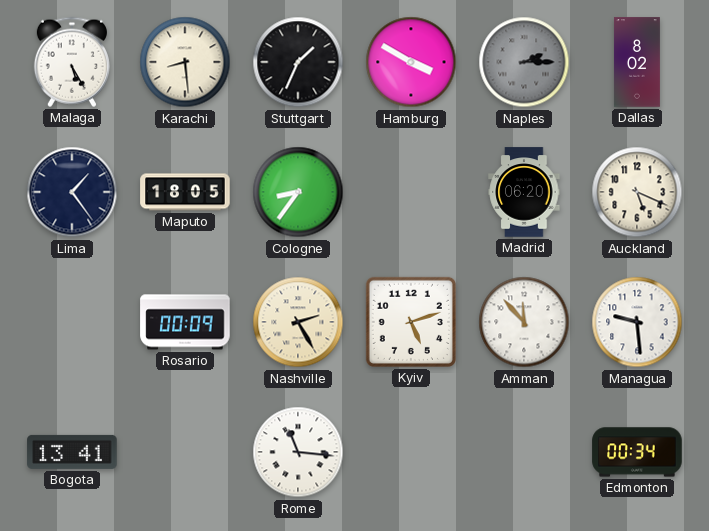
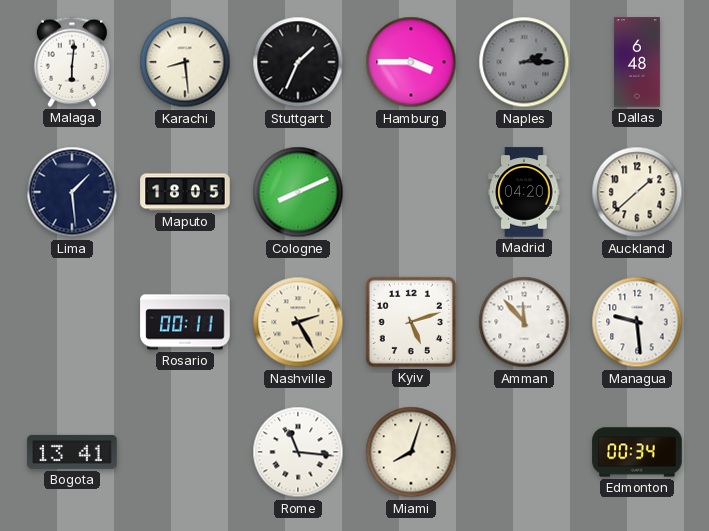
Malaga: 5:25 -> 6:01 (72, 62)
Hamburg: 3:50 -> 3:45 (411, 62)
Dallas: 8:02 -> 6:48 (637, 62)
Lima: 1:24 -> 1:29 (72, 192)
Cologne: 8:36 -> 8:11 (298, 192)
Madrid: 06:20 -> 04:20 (524, 192)
Auckland: 5:19 -> 1:38 (637, 192)
Rosario: 00:09 -> 00:11 (185, 322)
Miami: none -> 8:03 (411, 452)
